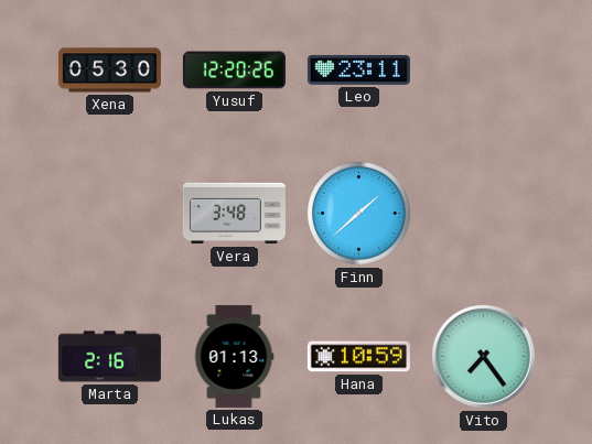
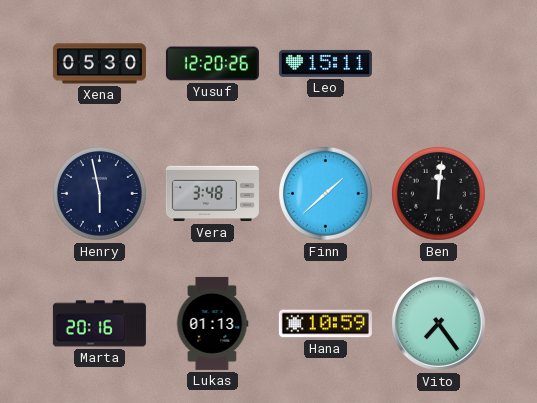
Leo: 23:11 -> 15:11 (325, 63)
Henry: none -> 5:58 (100, 194)
Ben: none -> 12:01 (439, 194)
Marta: 2:16 -> 20:16 (99, 324)
